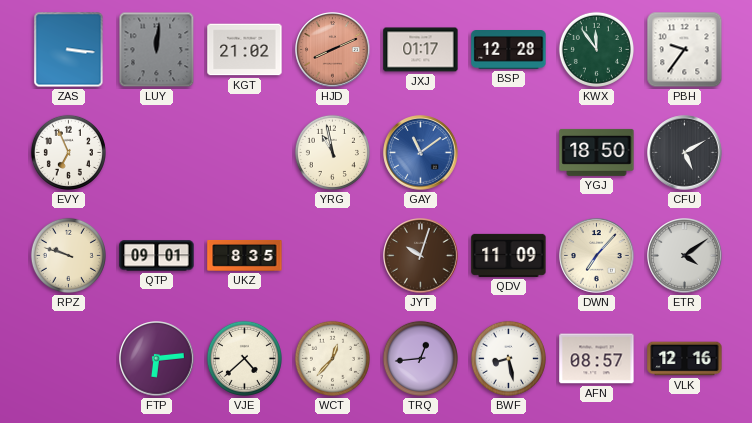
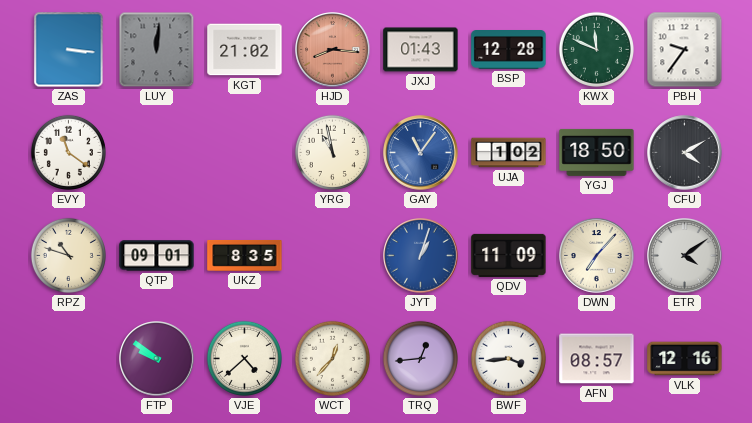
HJD: 8:11 -> 8:16 (333, 50)
JXJ: 01:17 -> 01:43 (421, 50)
KWX: 11:54 -> 11:49 (596, 49)
EVY: 6:56 -> 11:21 (68, 152)
GAY: 11:09 -> 11:06 (421, 153)
UJA: none -> 1:02 (509, 153)
CFU: 5:10 -> 4:10 (685, 153)
RPZ: 9:48 -> 10:48 (68, 255)
JYT: 10:03 -> 1:03 (421, 256)
JYT dial: brown -> blue (421, 256)
FTP: 6:14 -> 9:51 (157, 359)
BWF: 8:28 -> 3:44 (508, 358)
